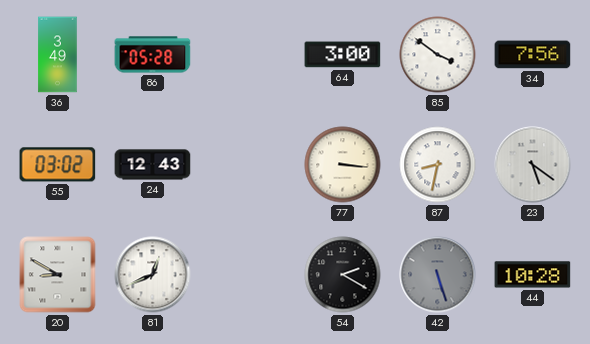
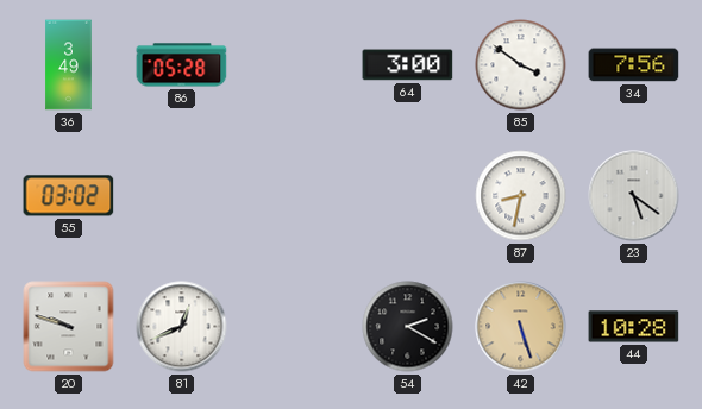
24: 12:43 -> none (153, 165)
77: 3:16 -> none (343, 165)
20: 8:50 -> 9:48 (69, 327)
42 dial: grey -> champagne (521, 327)
